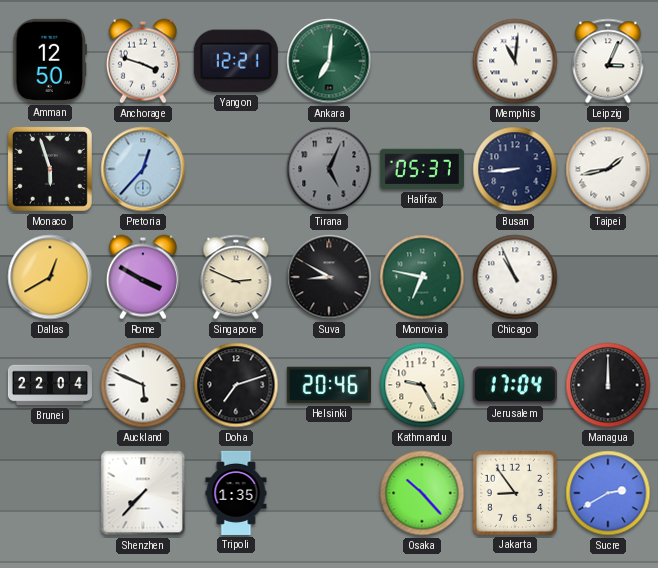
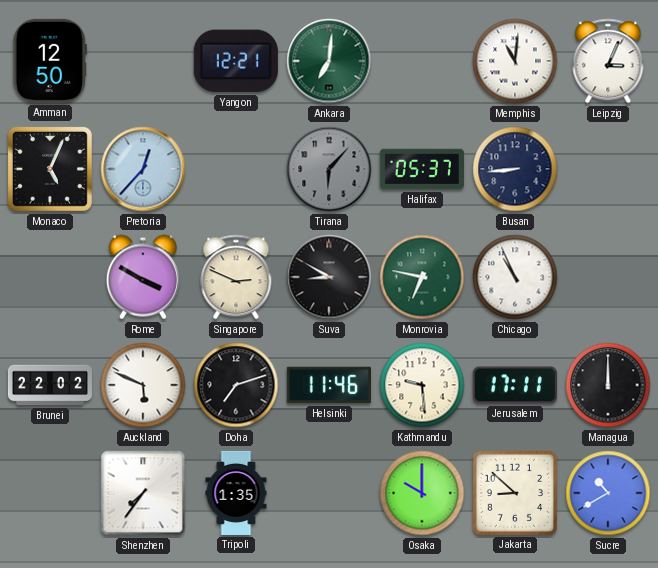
Anchorage: 3:48 -> none (143, 61)
Monaco: 5:57 -> 5:04 (50, 169)
Tirana: 5:04 -> 6:07 (329, 169)
Taipei: 1:43 -> none (608, 169)
Dallas: 12:40 -> none (50, 277)
Brunei: 22:04 -> 22:02 (50, 385)
Helsinki: 20:46 -> 11:46 (329, 385)
Kathmandu: 9:25 -> 9:29 (422, 385)
Jerusalem: 17:04 -> 17:11 (515, 385)
Shenzhen: 7:37 -> 7:36 (143, 493)
Osaka: 10:23 -> 10:00 (422, 493)
Jakarta: 8:54 -> 8:52 (515, 493)
Sucre: 2:40 -> 10:40 (608, 493)
